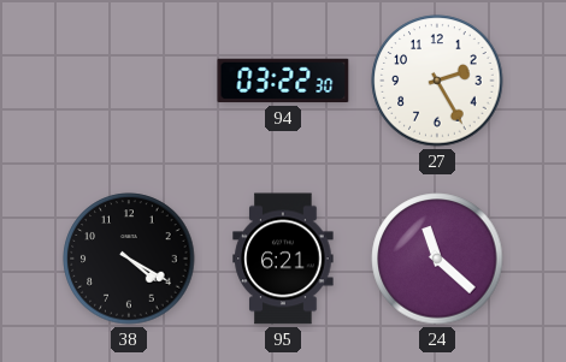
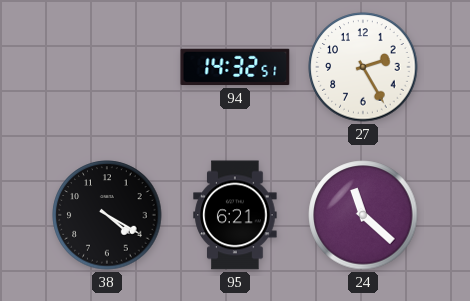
94: 03:22 -> 14:32 (235, 67)
